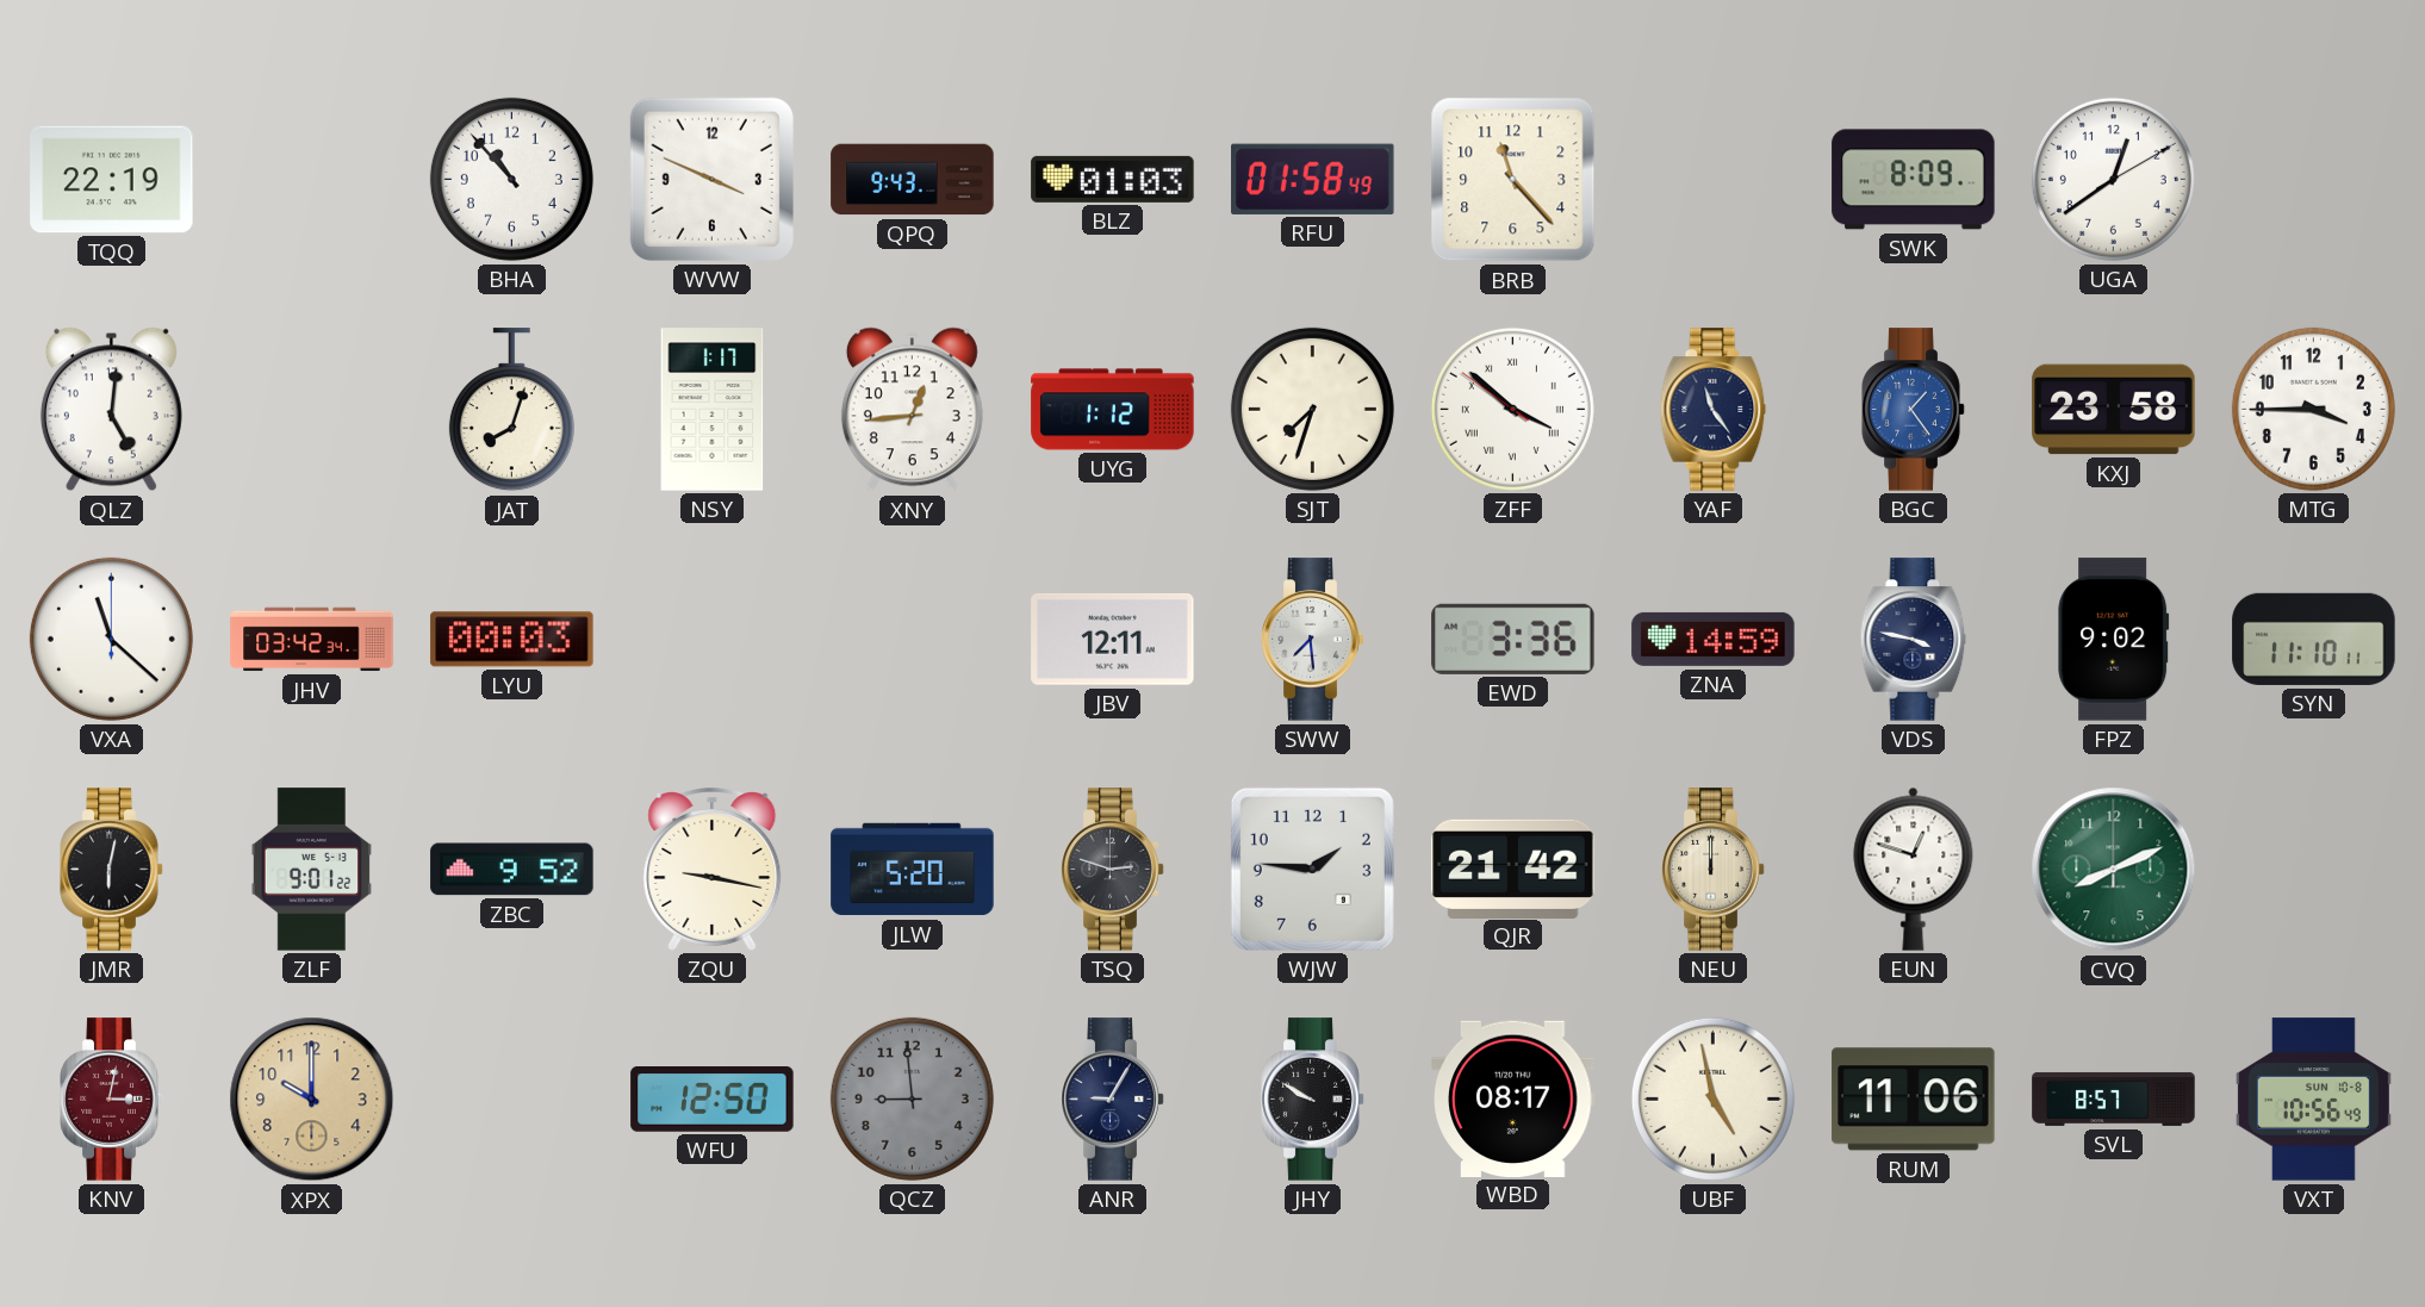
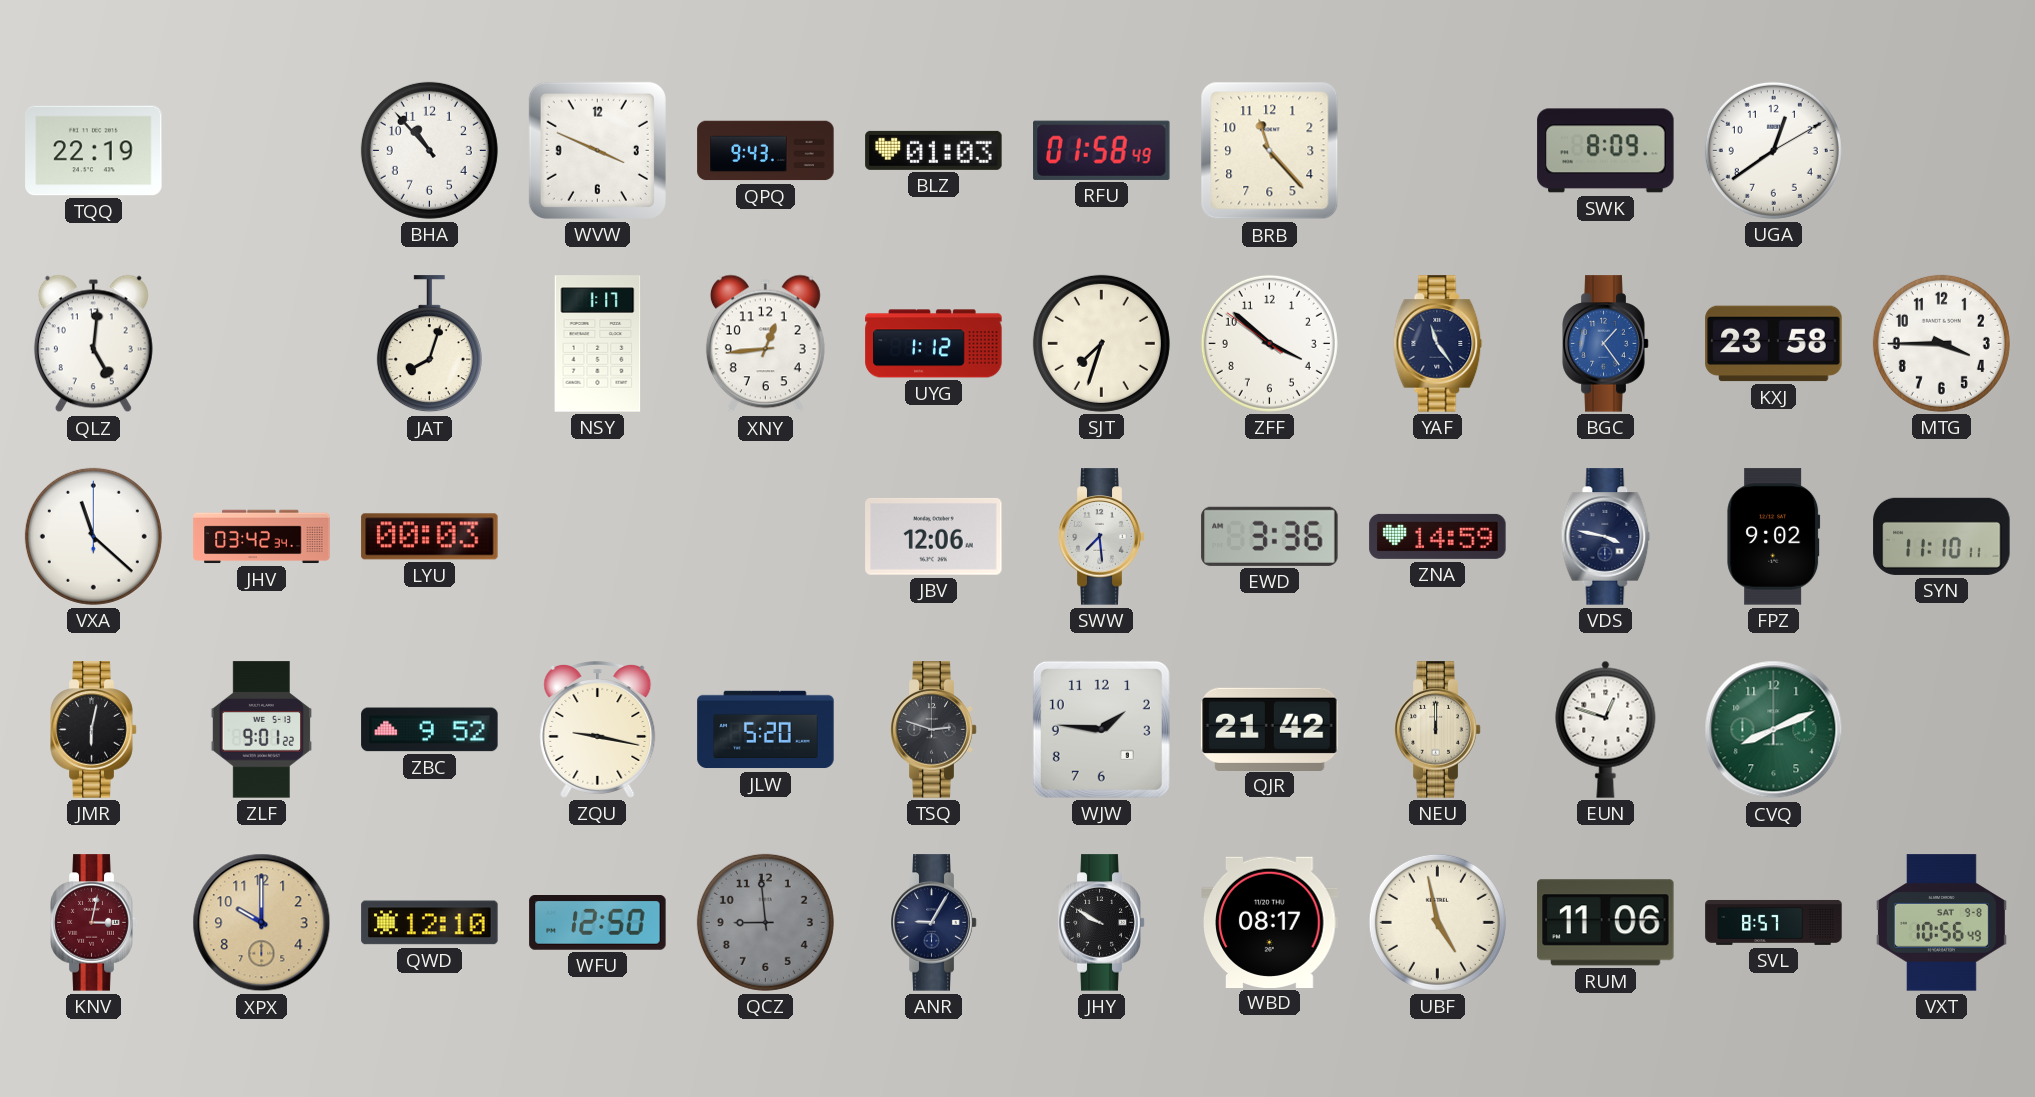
ZFF numerals: Roman -> Arabic (1269, 343)
JBV: 12:11 -> 12:06 (934, 536)
QWD: none -> 12:10 (430, 923)
VXT date: SUN 10-8 -> SAT 9-8 (1941, 923)
